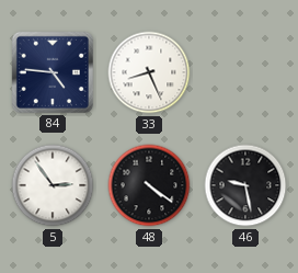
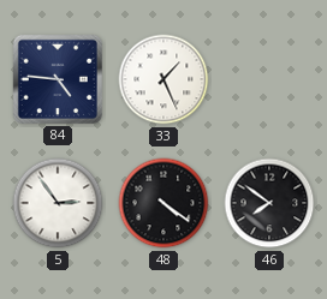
33: 8:26 -> 1:26 (163, 79)
46: 9:28 -> 7:51 (269, 203)
